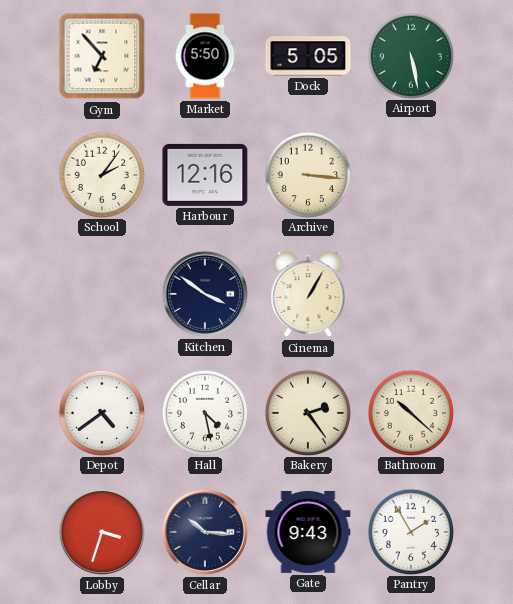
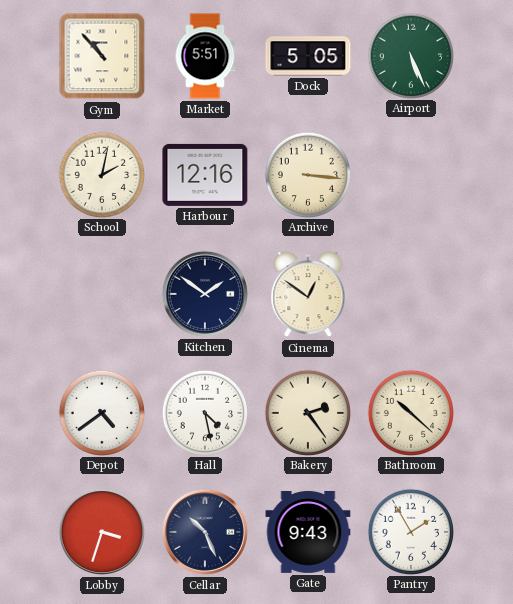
Gym: 6:53 -> 10:53 (102, 56)
Market: 5:50 -> 5:51 (205, 56)
Airport: 5:28 -> 5:26 (410, 55)
School: 2:06 -> 2:02 (101, 174)
Kitchen: 3:51 -> 1:51 (205, 294)
Cinema: 1:05 -> 12:51 (308, 294)
Cellar: 10:16 -> 10:26 (205, 532)
